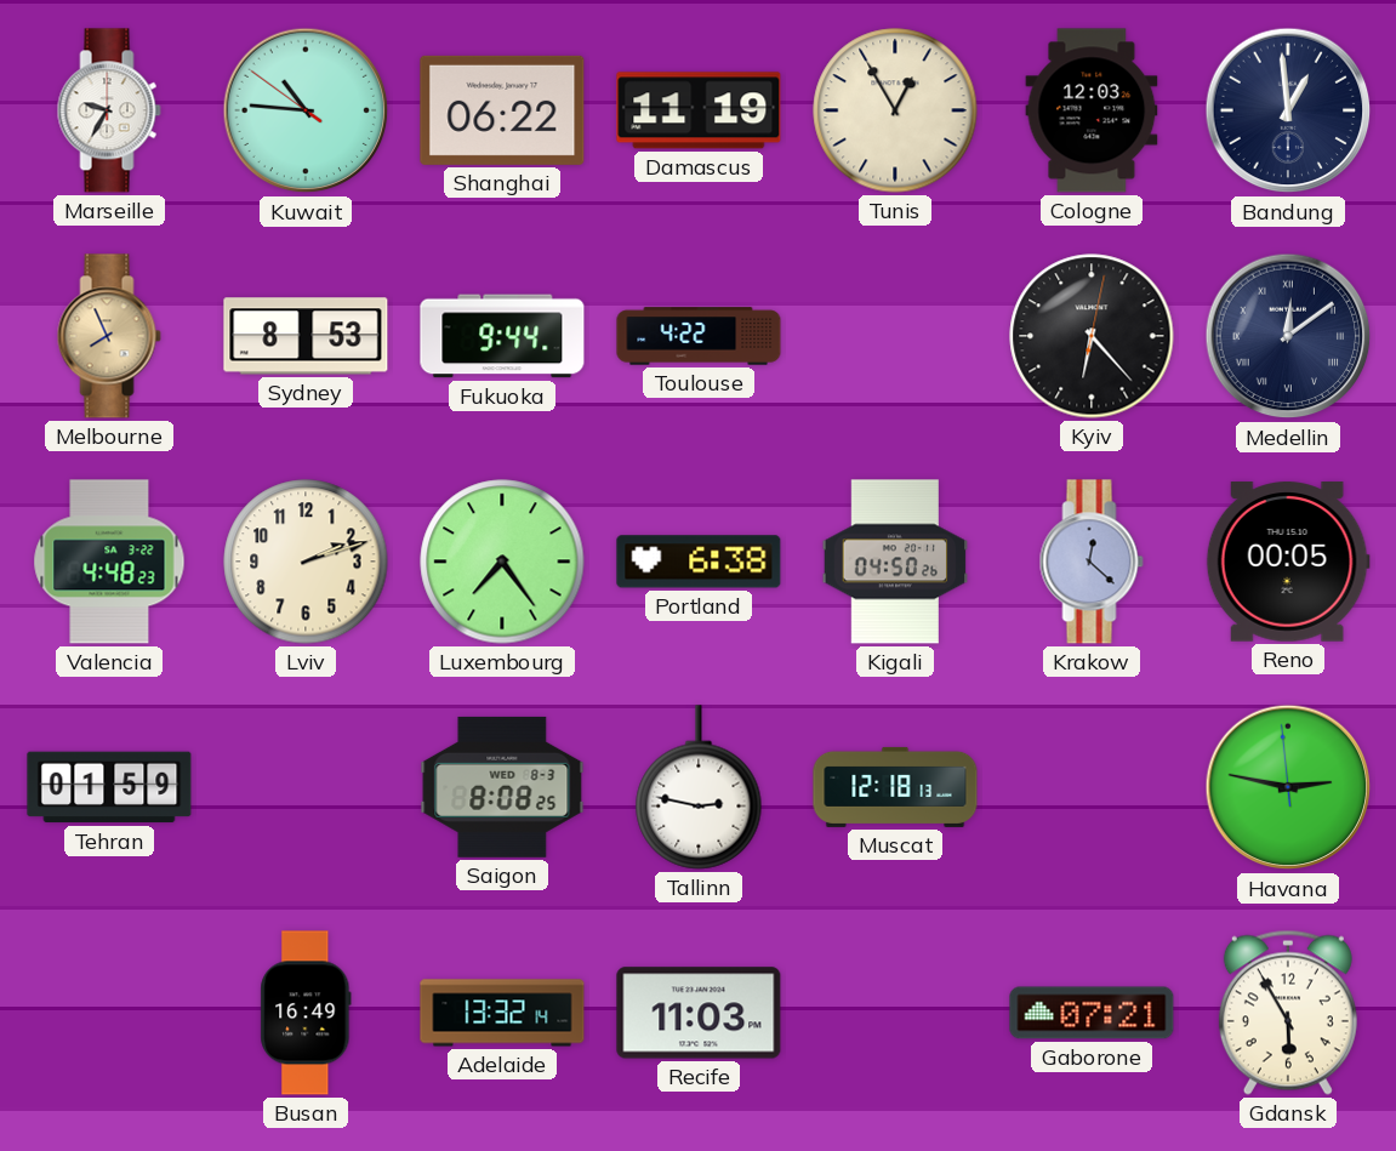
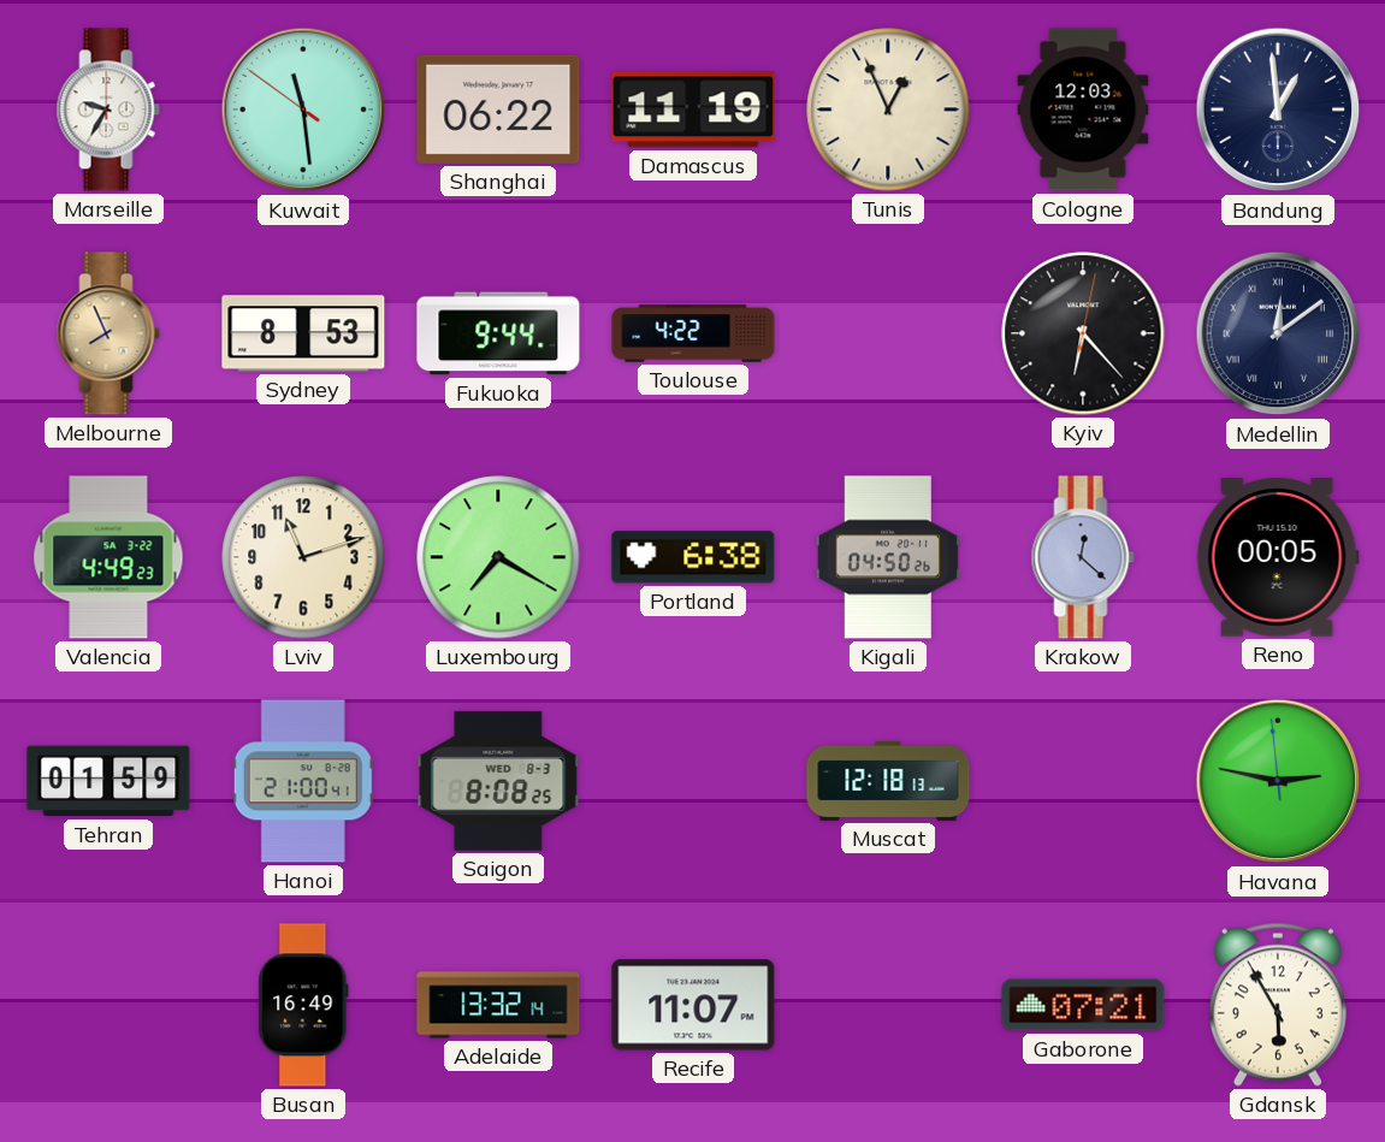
Kuwait: 10:45 -> 11:28 (303, 110)
Tunis: 12:55 -> 12:56 (888, 110)
Valencia: 4:48 -> 4:49 (108, 557)
Lviv: 2:12 -> 11:12 (303, 557)
Luxembourg: 7:24 -> 7:20 (498, 557)
Hanoi: none -> 21:00 (303, 781)
Tallinn: 2:47 -> none (699, 787)
Recife: 11:03 -> 11:07 (693, 1005)
